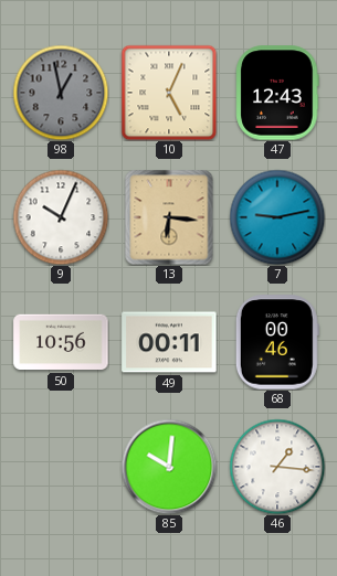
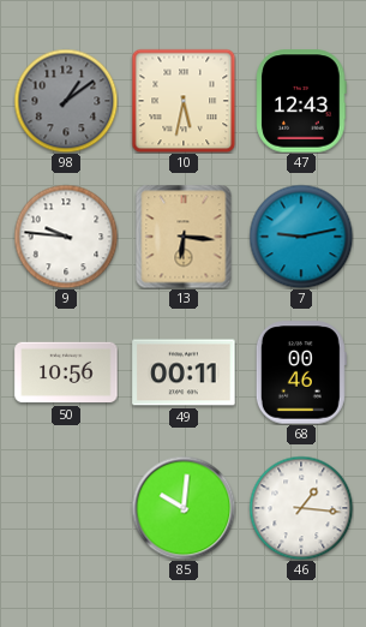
98: 12:58 -> 1:09 (66, 101)
10: 5:04 -> 5:32 (184, 101)
9: 10:04 -> 9:46 (66, 237)
